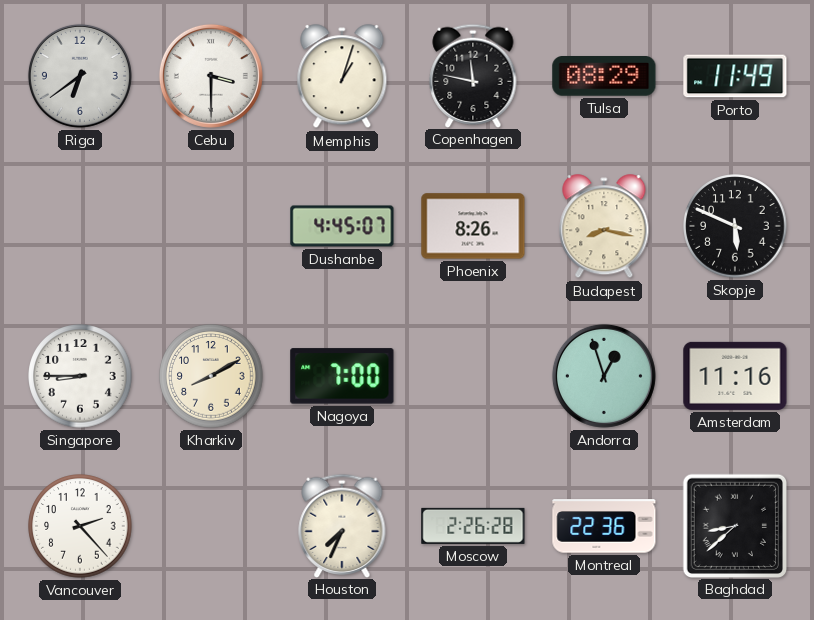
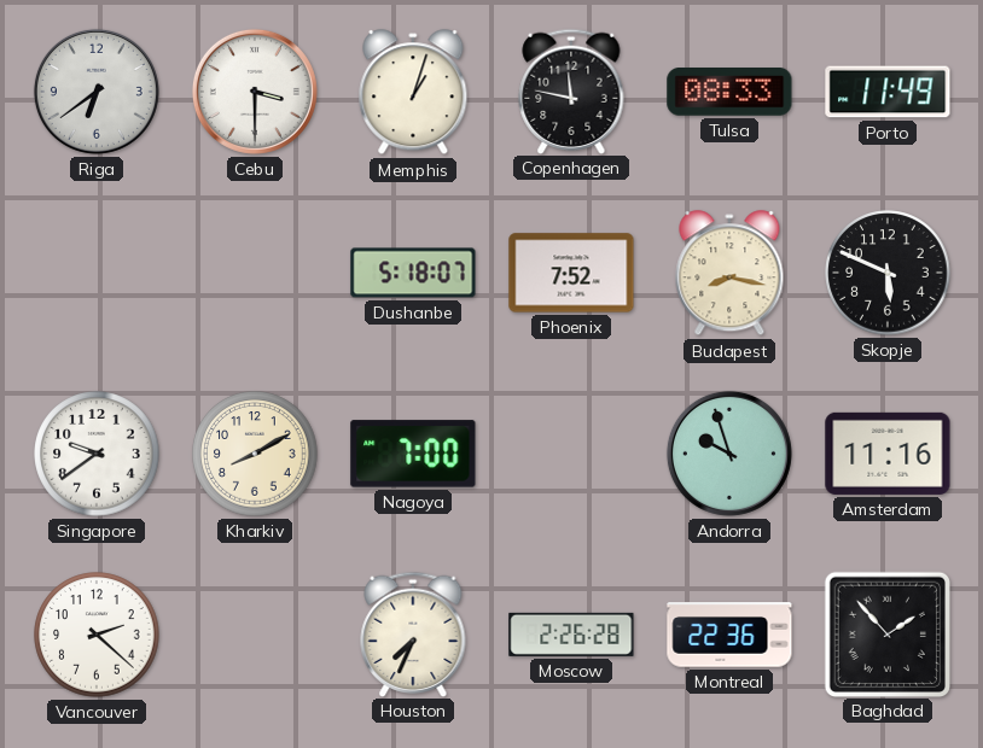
Tulsa: 08:29 -> 08:33 (729, 93)
Dushanbe: 4:45 -> 5:18 (413, 273)
Phoenix: 8:26 -> 7:52 (571, 273)
Singapore: 8:45 -> 9:39 (97, 454)
Andorra: 12:57 -> 9:57 (729, 454)
Vancouver: 2:23 -> 2:22 (97, 635)
Baghdad: 8:38 -> 1:53 (886, 633)
